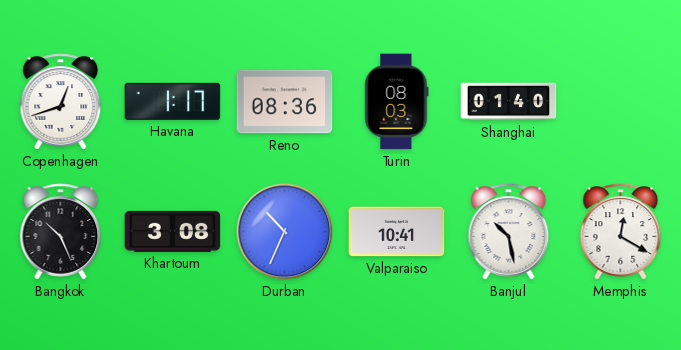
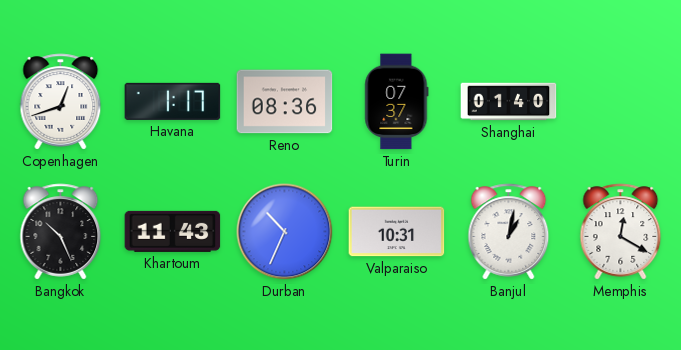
Turin: 08:03 -> 07:37 (397, 102)
Khartoum: 3:08 -> 11:43 (173, 231)
Valparaiso: 10:41 -> 10:31 (397, 232)
Banjul: 10:28 -> 1:02 (509, 232)
